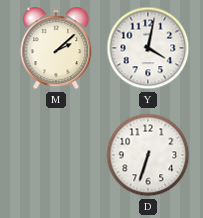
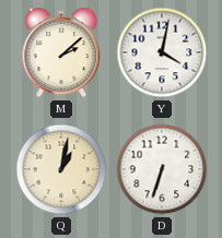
Q: none -> 1:02 (61, 169)
